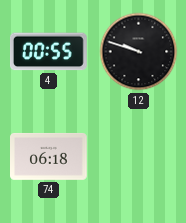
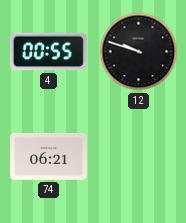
74: 06:18 -> 06:21 (49, 156)
